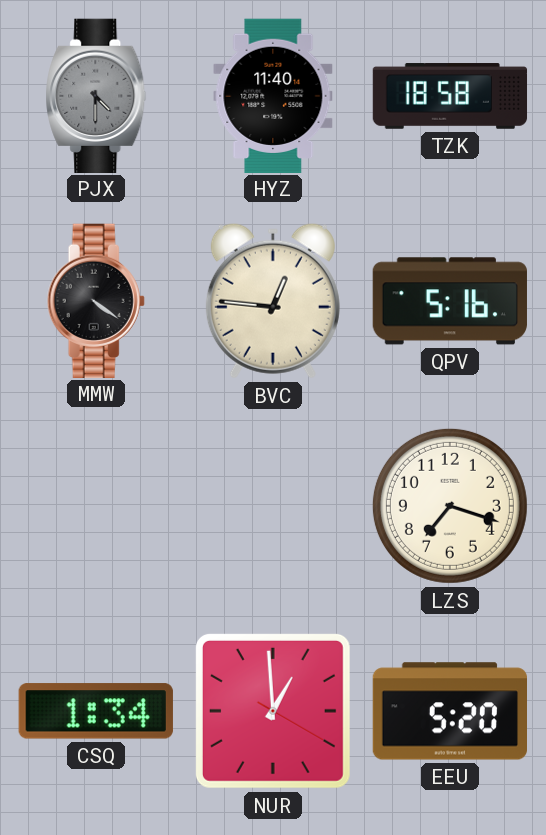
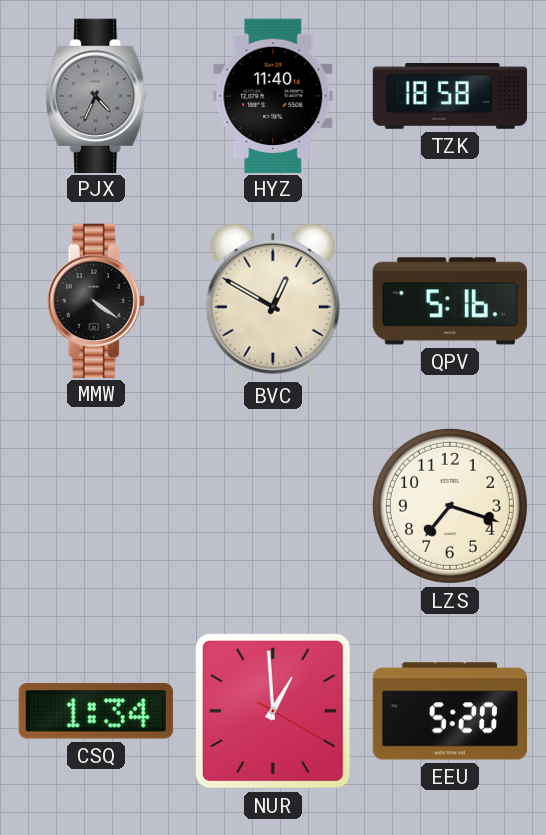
PJX: 4:30 -> 4:34 (96, 95)
BVC: 12:46 -> 12:50 (273, 301)
